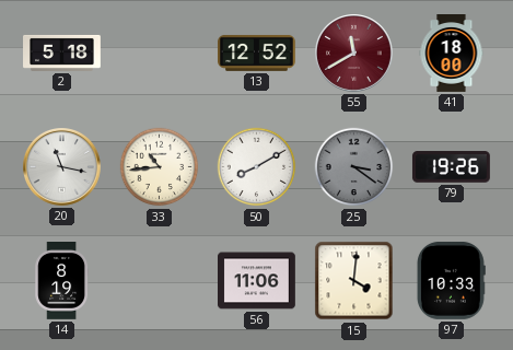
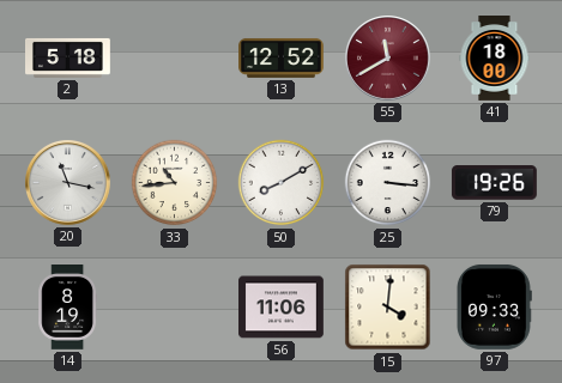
25: 3:21 -> 3:16 (388, 183)
25 dial: grey -> white (388, 183)
97: 10:33 -> 09:33 (494, 306)
